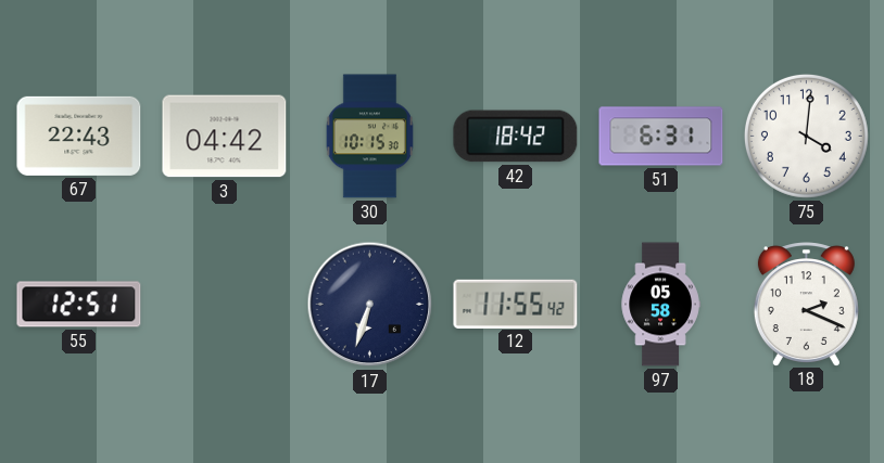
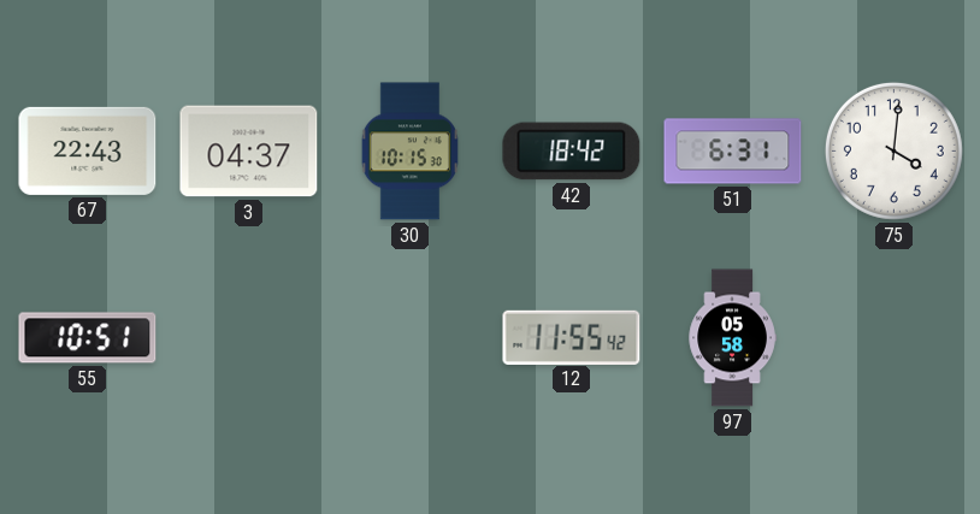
3: 04:42 -> 04:37 (249, 152)
55: 12:51 -> 10:51 (88, 338)
17: 6:33 -> none (370, 305)
18: 2:19 -> none (806, 304)
